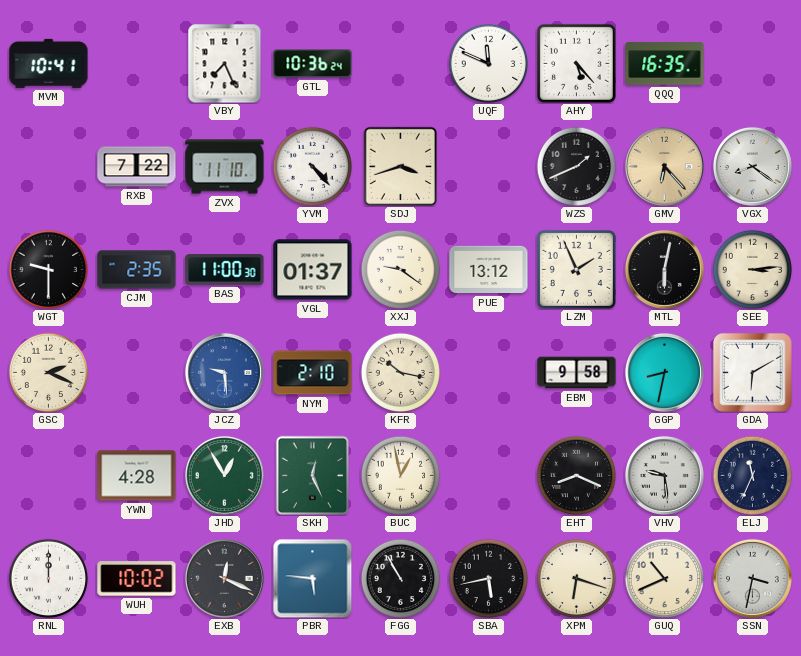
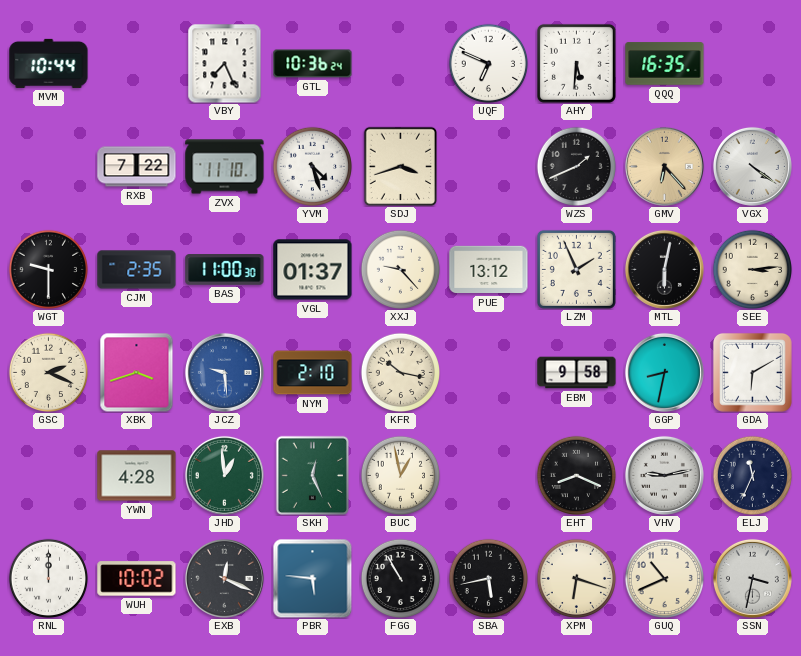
MVM: 10:41 -> 10:44 (49, 63)
UQF: 11:49 -> 6:49 (488, 63)
AHY: 5:23 -> 5:31 (576, 63)
YVM: 4:23 -> 4:27 (312, 166)
VGX: 8:21 -> 4:21 (752, 166)
XXJ: 9:21 -> 9:23 (400, 269)
XBK: none -> 3:42 (137, 372)
JHD: 12:55 -> 12:59 (224, 475)
VHV: 9:29 -> 9:13 (664, 475)
